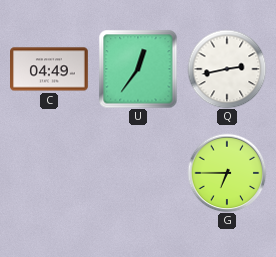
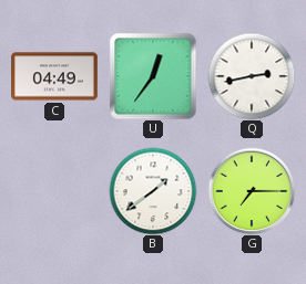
B: none -> 1:39 (153, 191)
G: 6:45 -> 7:15 (252, 191)
